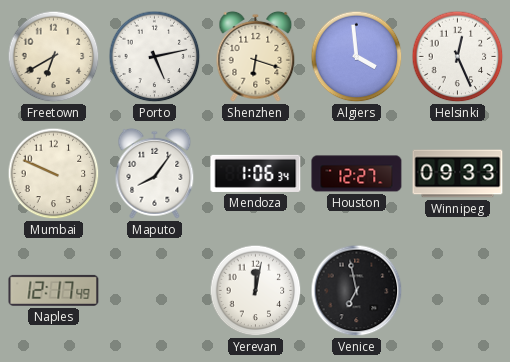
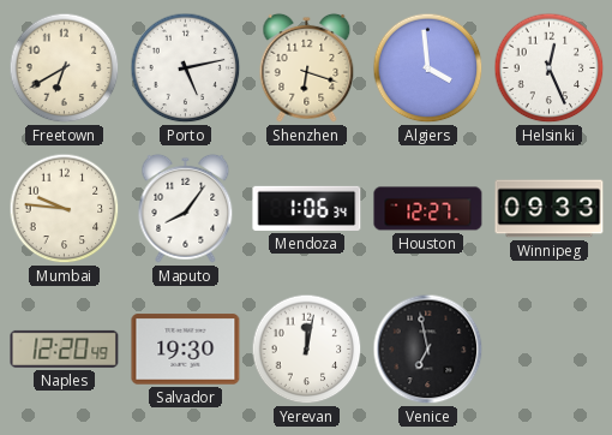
Mumbai: 9:49 -> 9:46 (65, 209)
Naples: 12:17 -> 12:20 (65, 348)
Salvador: none -> 19:30 (186, 350)
